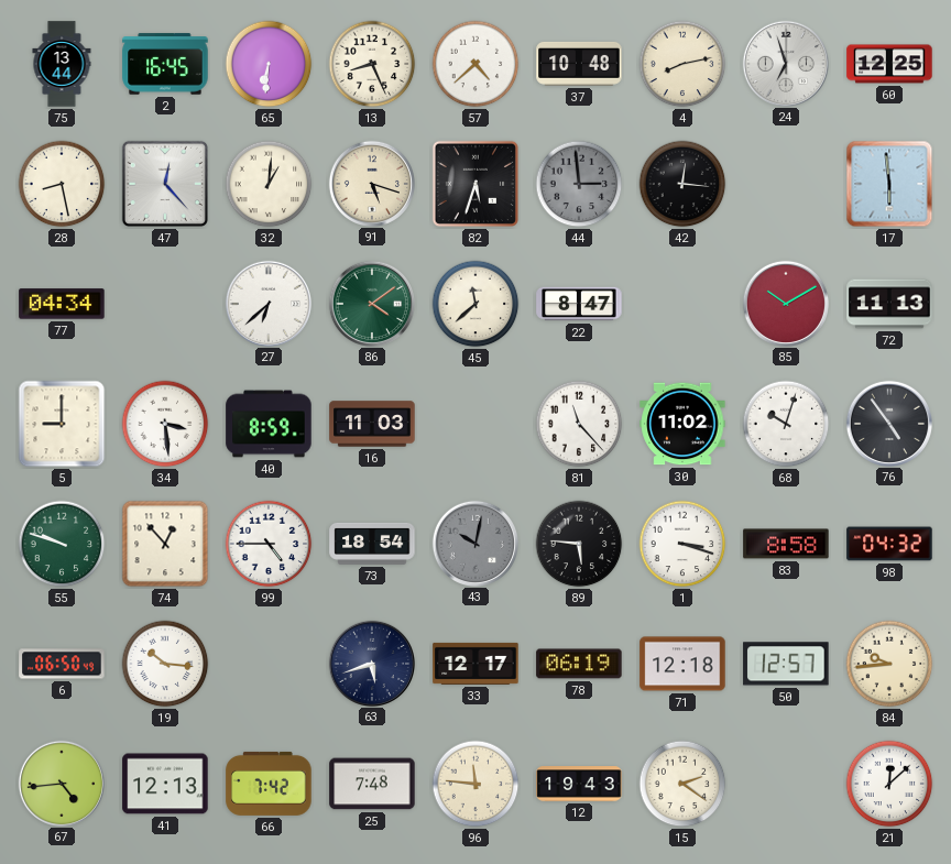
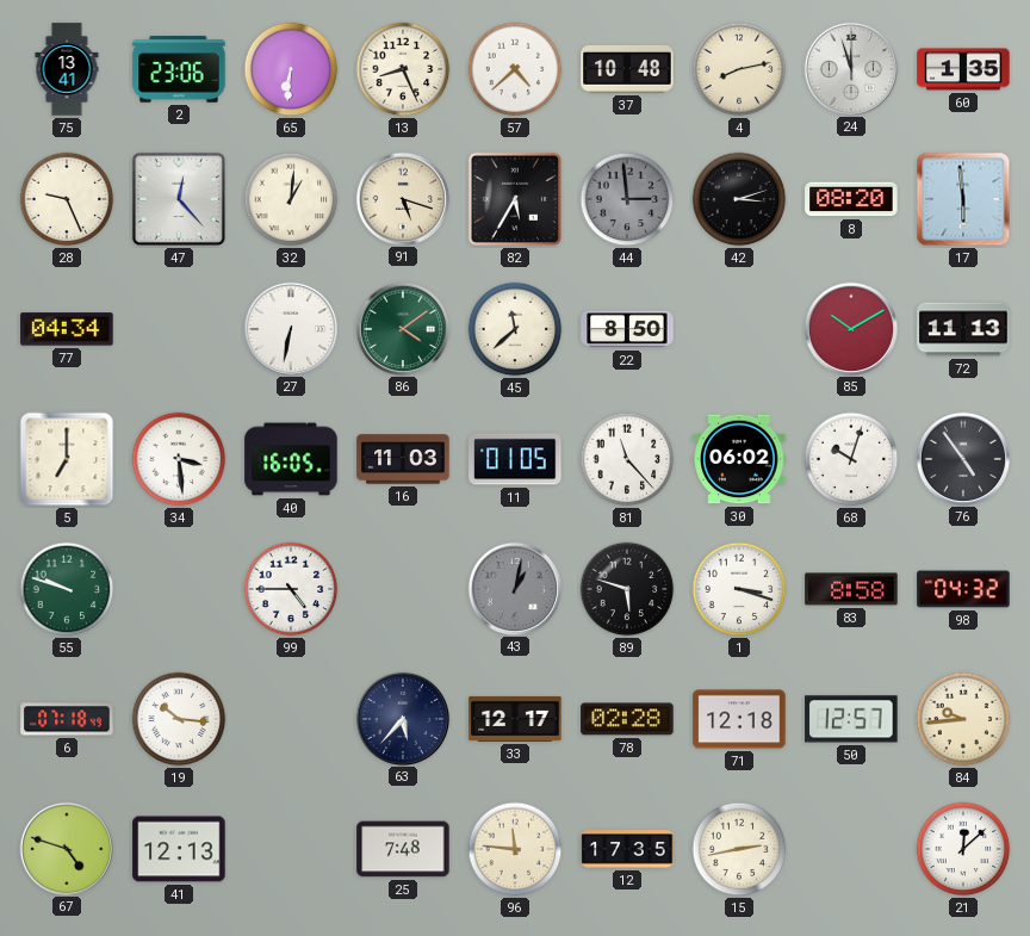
75: 13:44 -> 13:41 (67, 69)
2: 16:45 -> 23:06 (179, 69)
24: 6:57 -> 11:57 (850, 68)
60: 12:25 -> 1:35 (963, 69)
28: 8:28 -> 9:26 (67, 199)
82: 5:33 -> 5:35 (515, 199)
42: 12:16 -> 3:12 (739, 199)
8: none -> 08:20 (851, 199)
27: 6:38 -> 6:32 (290, 328)
22: 8:47 -> 8:50 (627, 329)
5: 9:00 -> 7:00 (67, 459)
40: 8:59 -> 16:05 (291, 459)
11: none -> 01:05 (515, 459)
30: 11:02 -> 06:02 (739, 459)
74: 12:53 -> none (165, 544)
73: 18:54 -> none (372, 544)
43: 10:02 -> 1:02 (514, 588)
89: 5:46 -> 5:48 (627, 589)
6: 06:50 -> 07:18 (67, 719)
63: 5:42 -> 5:37 (402, 718)
78: 06:19 -> 02:28 (627, 719)
67: 4:44 -> 4:48 (66, 848)
66: 7:42 -> none (269, 784)
12: 19:43 -> 17:35 (627, 849)
15: 2:21 -> 2:43 (739, 849)
